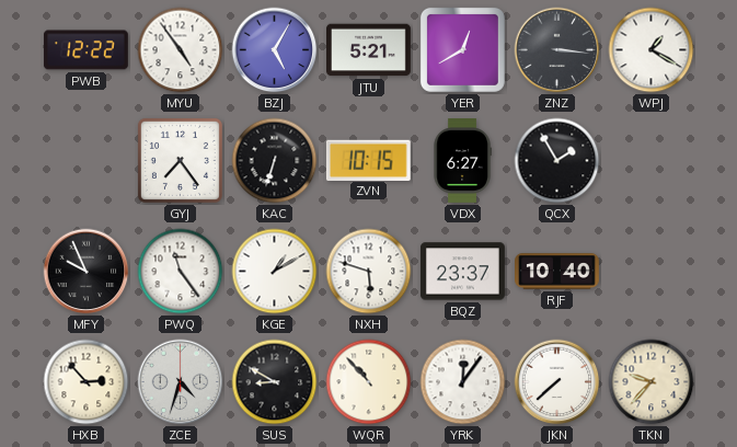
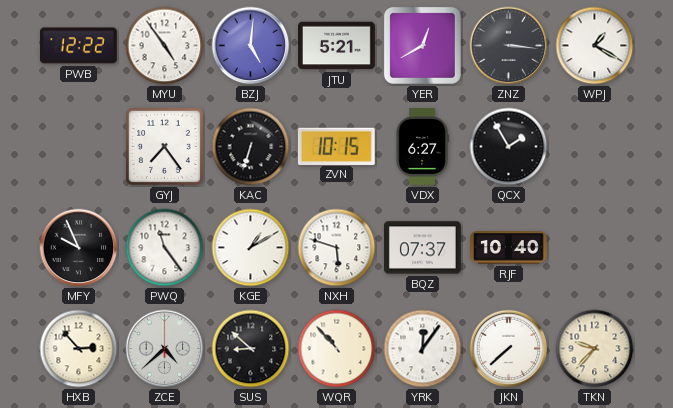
BZJ: 5:05 -> 5:01 (251, 46)
BQZ: 23:37 -> 07:37 (422, 248)
ZCE: 4:33 -> 4:38 (165, 349)
SUS: 8:50 -> 8:52 (251, 349)
